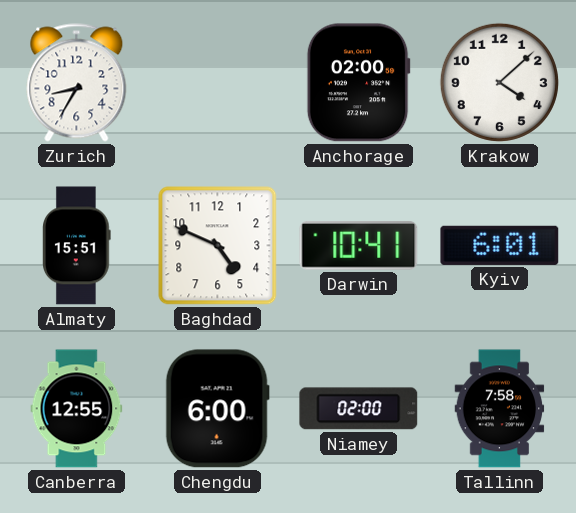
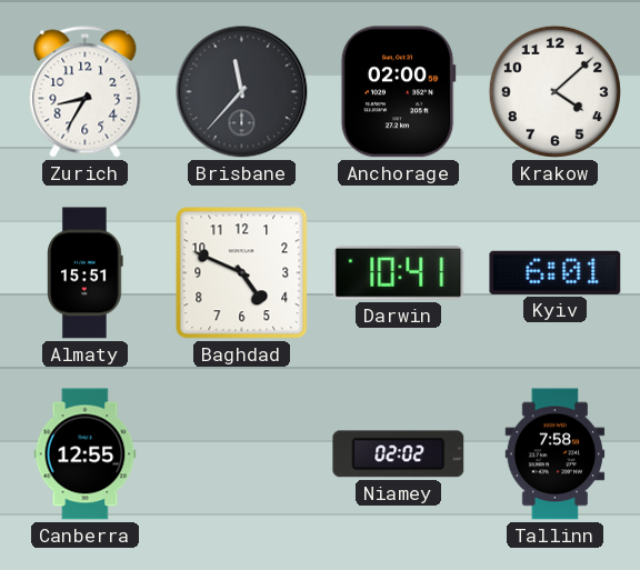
Brisbane: none -> 11:37 (242, 92)
Chengdu: 6:00 -> none (217, 409)
Niamey: 02:00 -> 02:02 (399, 454)
